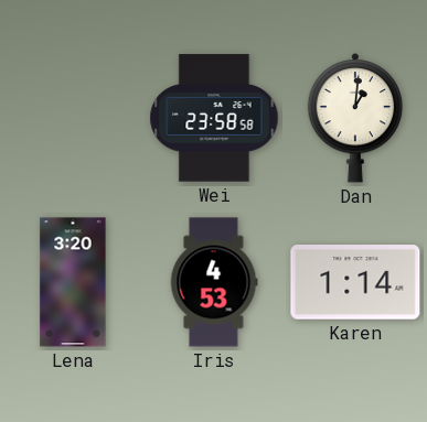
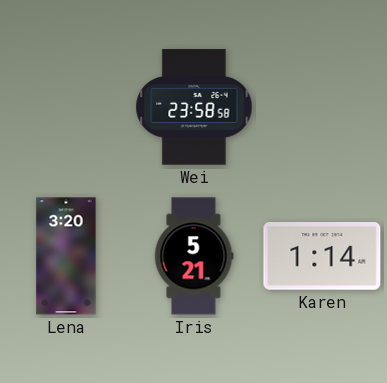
Dan: 1:01 -> none (355, 118)
Iris: 4:53 -> 5:21 (194, 256)
